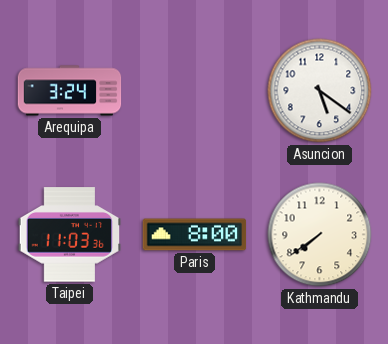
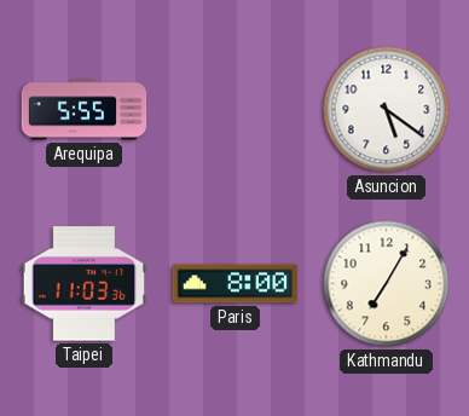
Arequipa: 3:24 -> 5:55 (85, 110)
Kathmandu: 7:39 -> 7:05 (387, 284)
